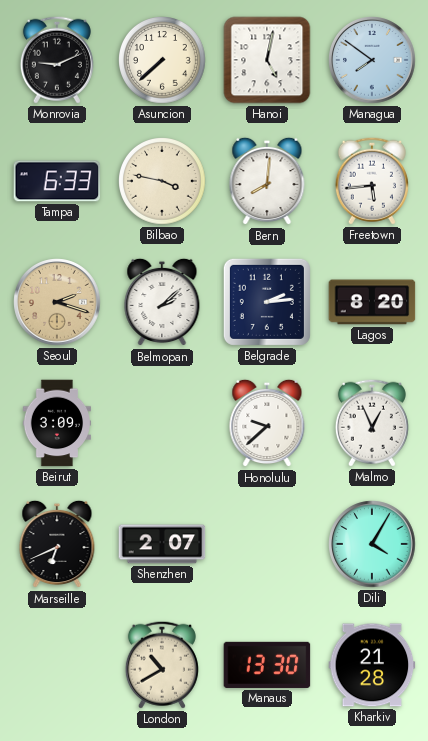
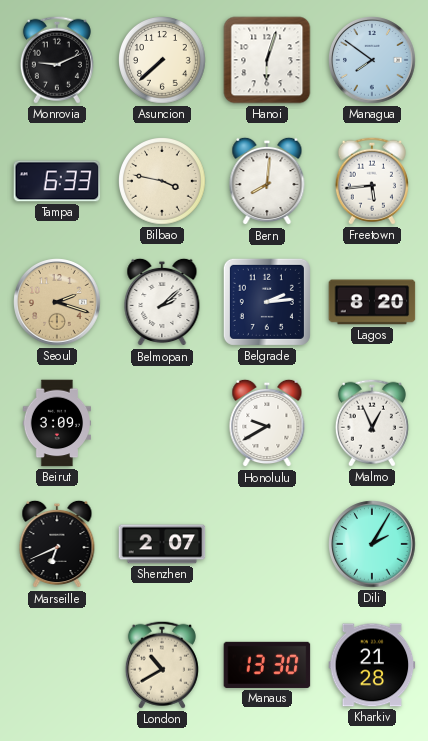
Hanoi: 5:02 -> 6:03 (267, 60)
Honolulu: 9:38 -> 9:40 (267, 423)
Dili: 4:05 -> 2:05 (372, 544)
